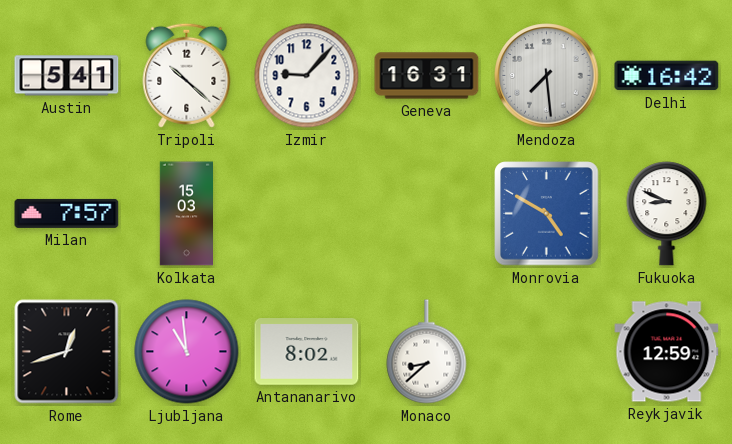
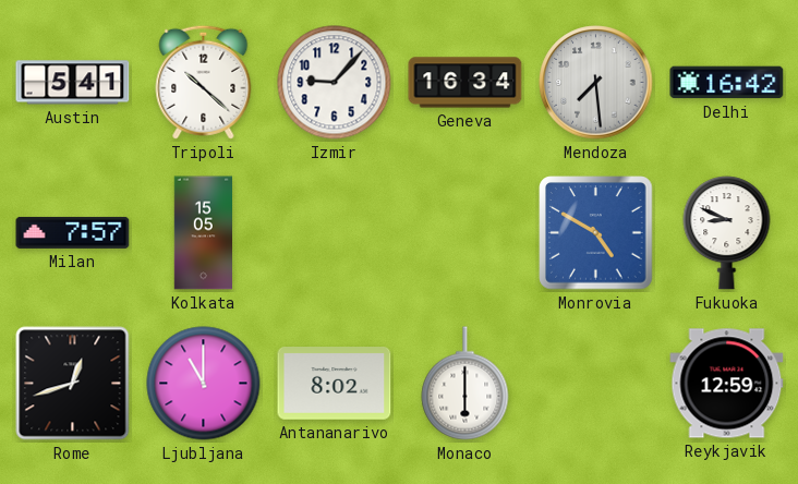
Geneva: 16:31 -> 16:34 (465, 83)
Kolkata: 15:03 -> 15:05 (203, 233)
Ljubljana: 10:59 -> 11:00 (204, 384)
Monaco: 8:38 -> 6:00 (465, 384)
